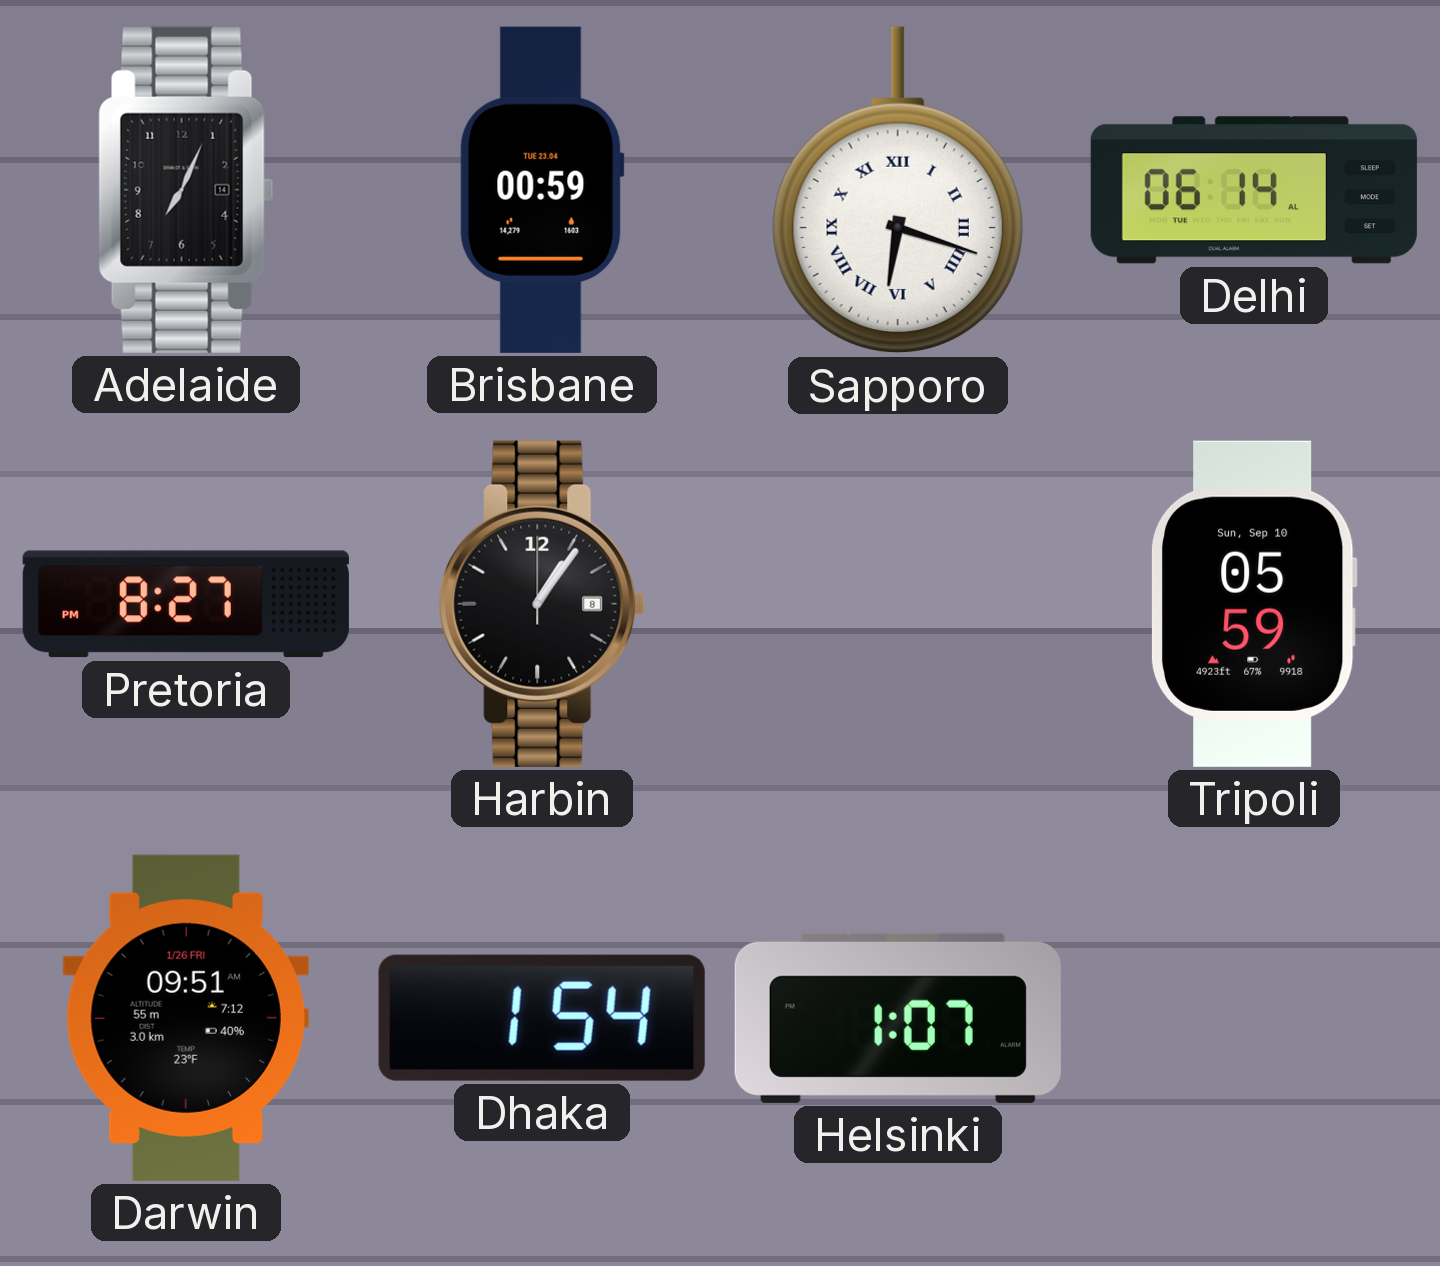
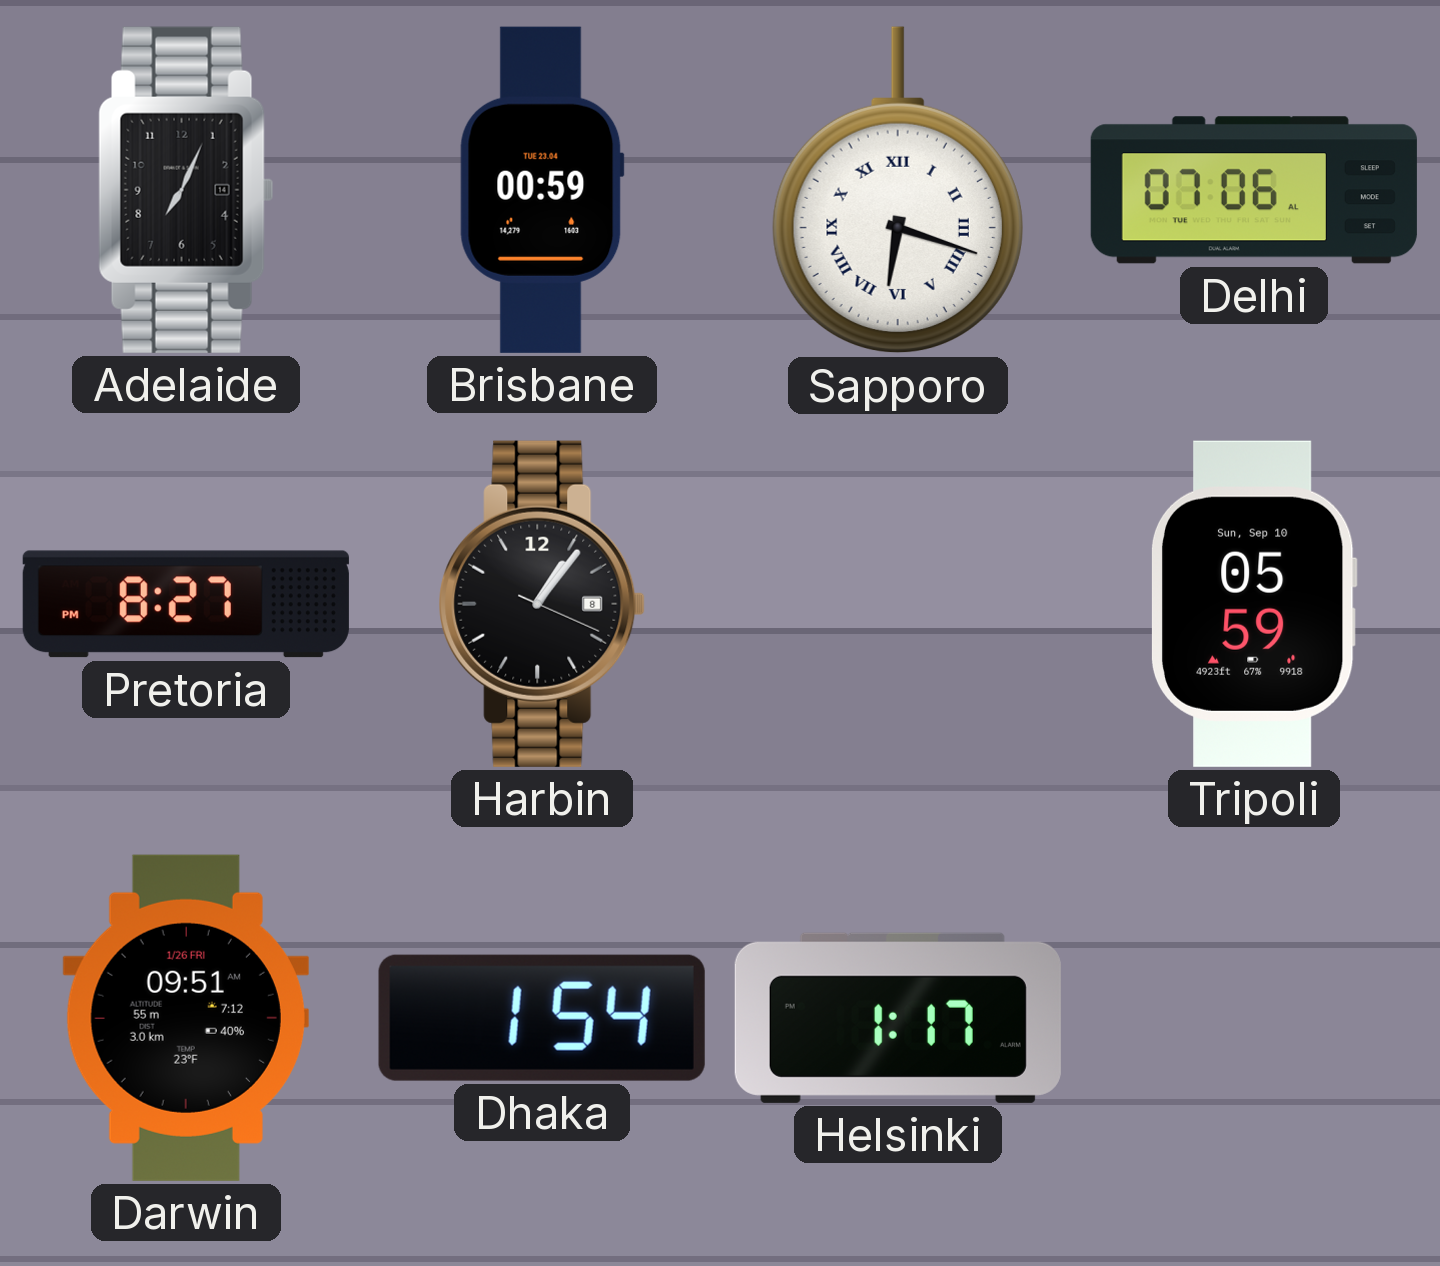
Delhi: 06:14 -> 07:06 (1254, 190)
Harbin: 1:06:00 -> 1:06:19 (542, 604)
Helsinki: 1:07 -> 1:17 (898, 1018)
